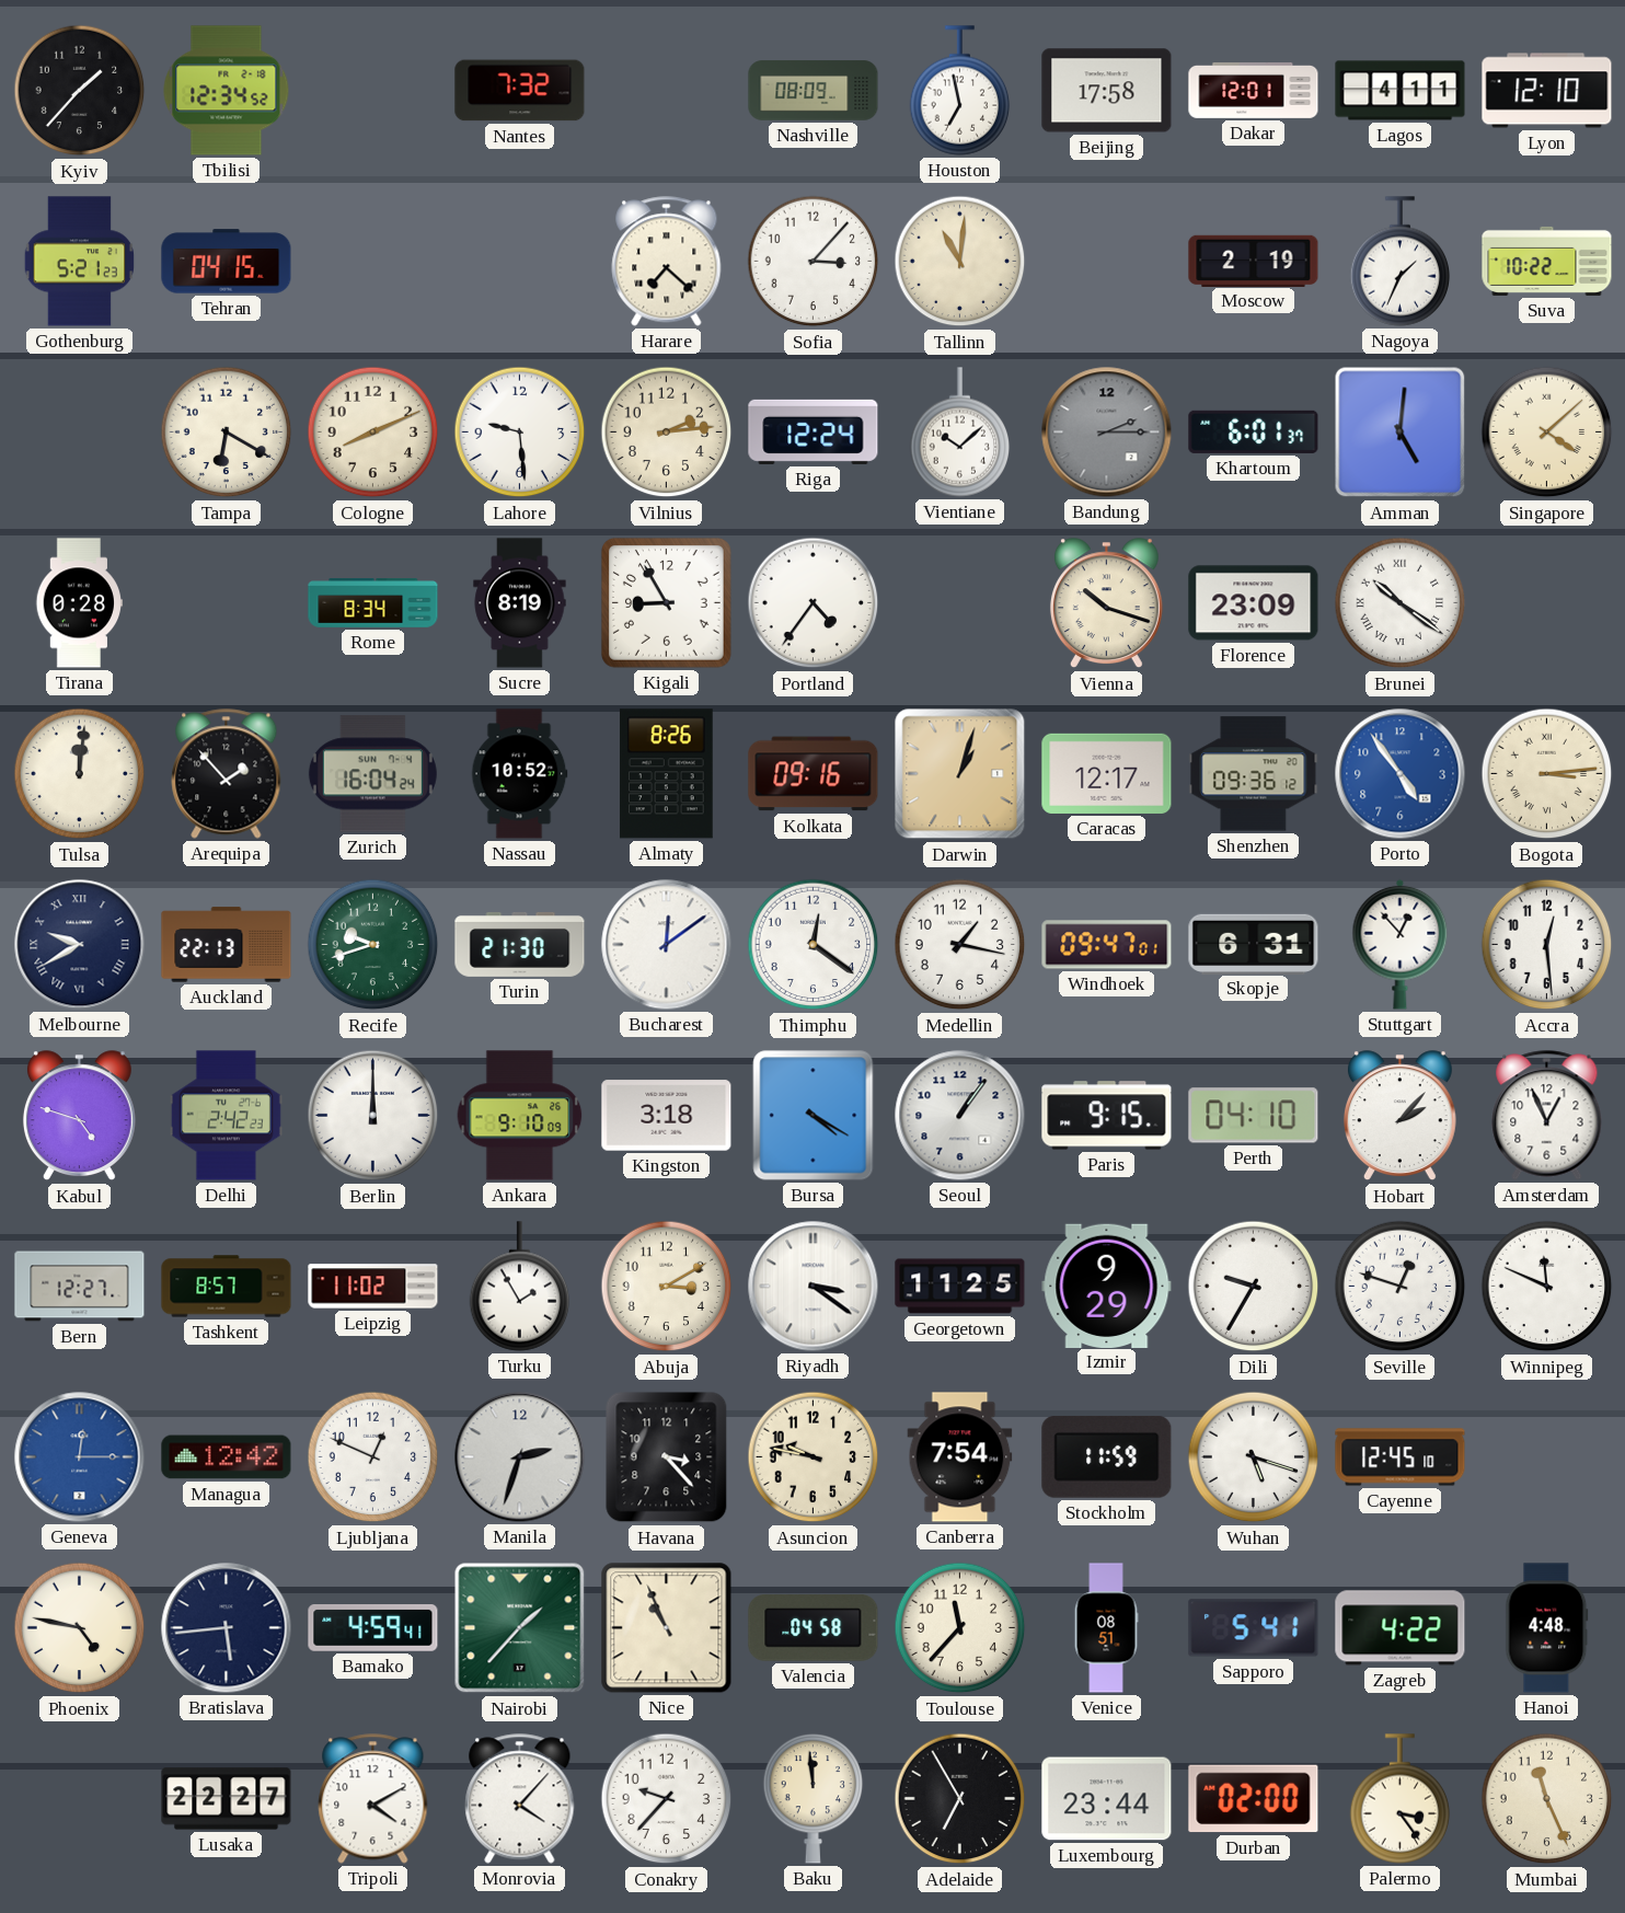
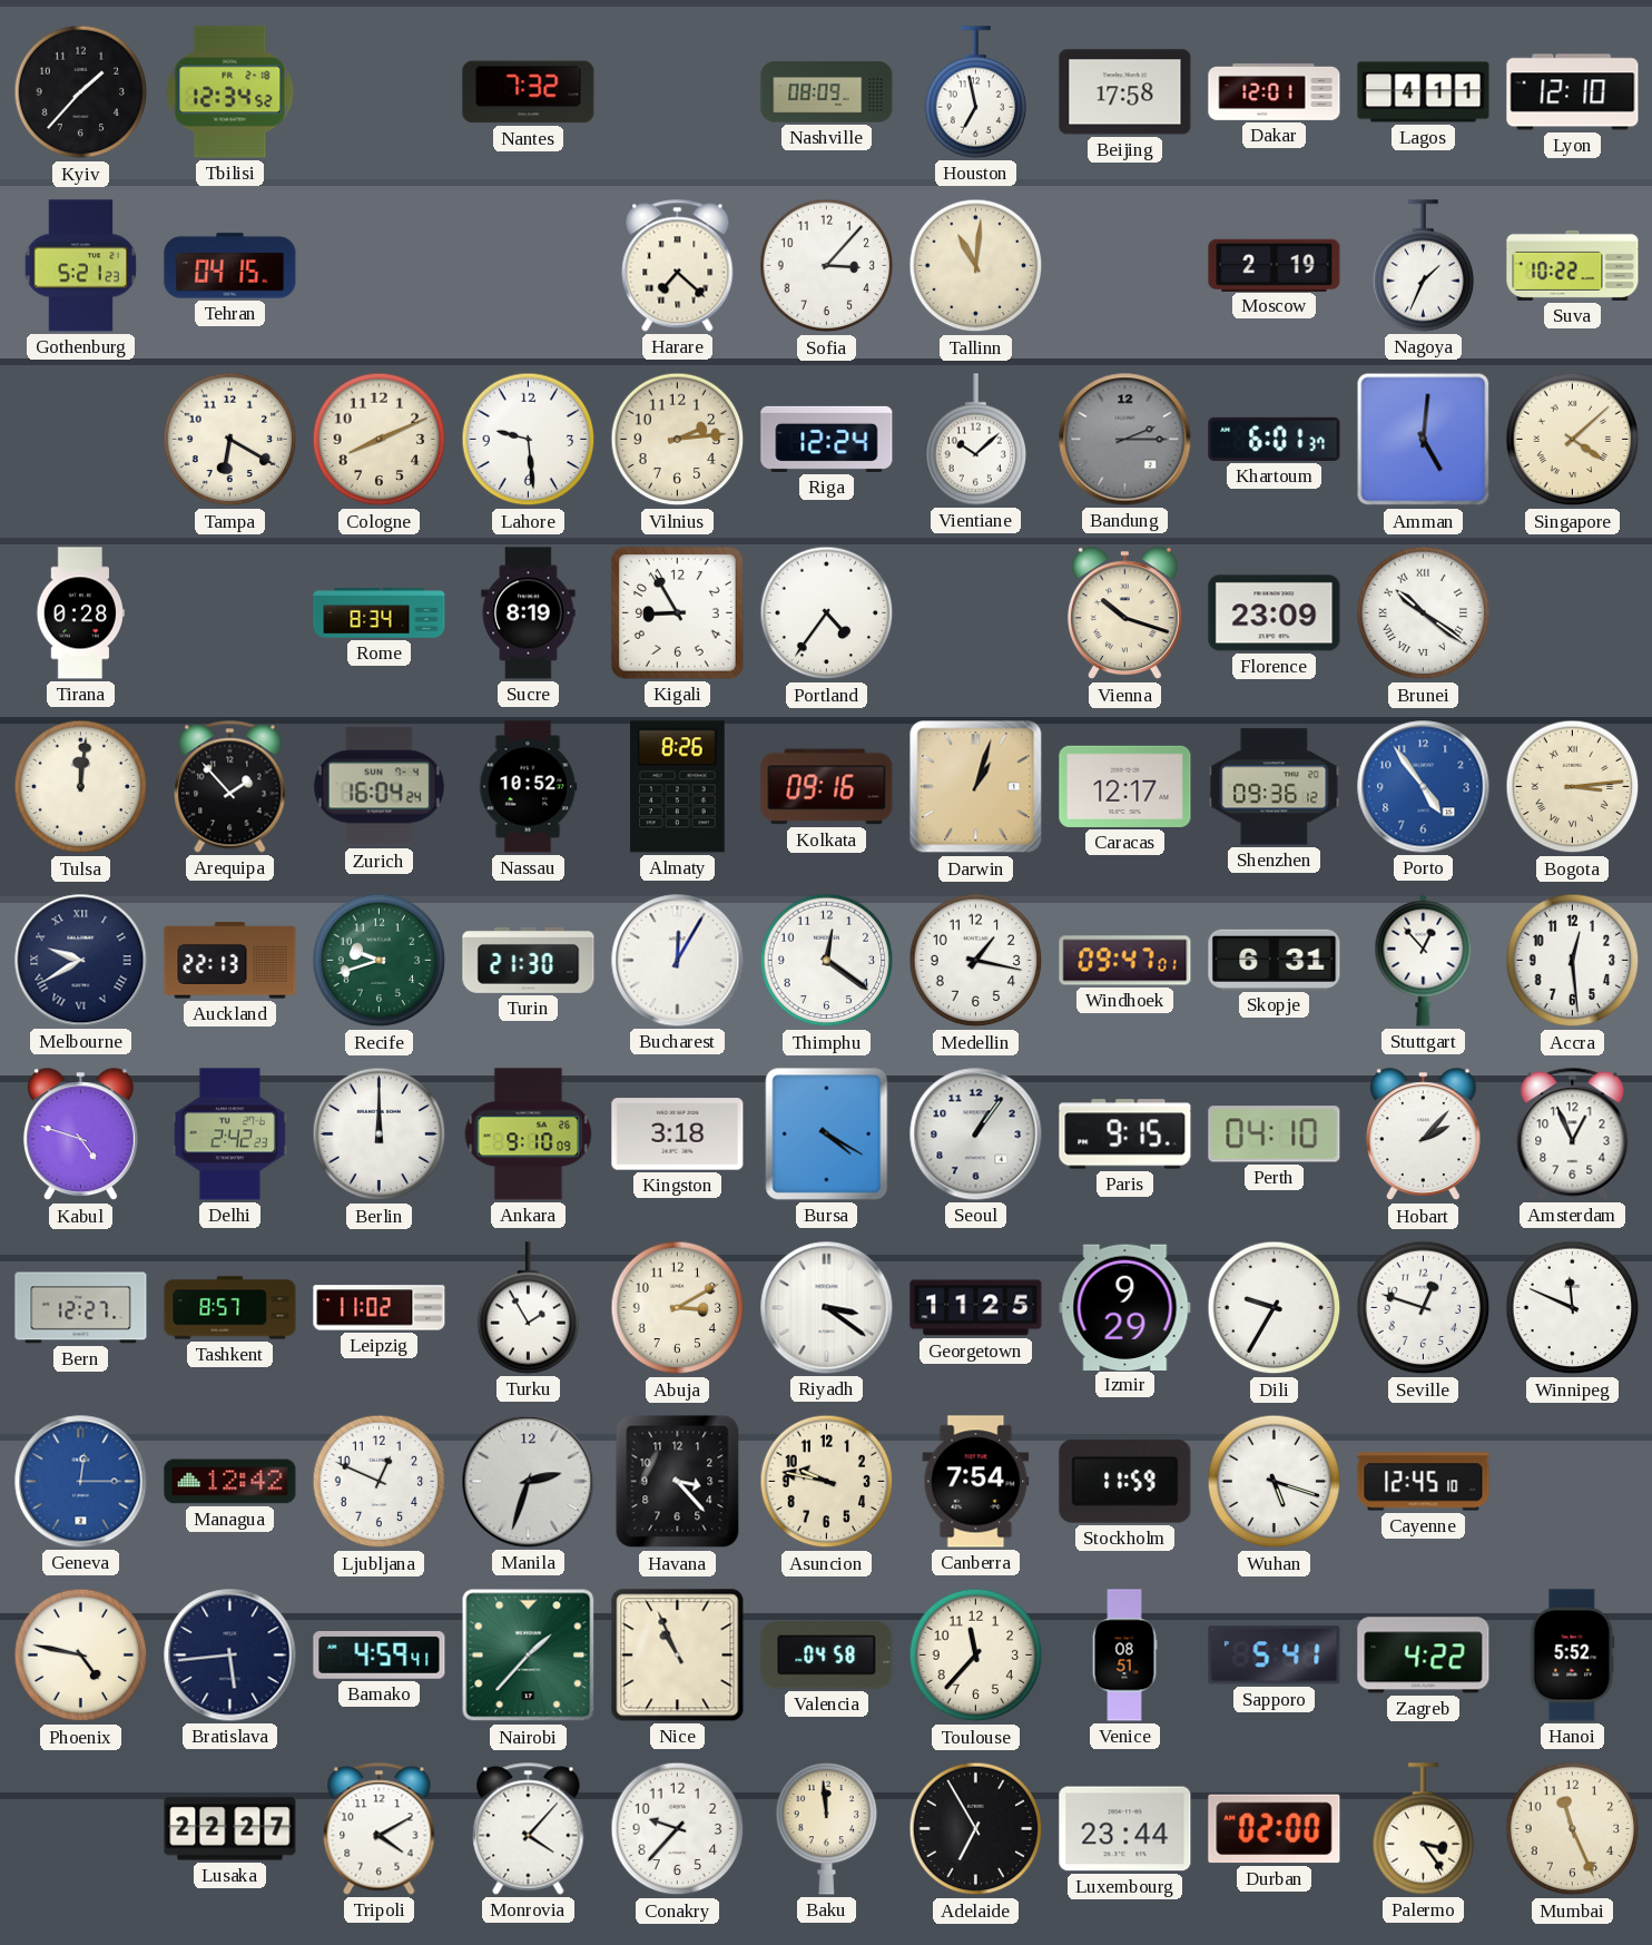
Bucharest: 12:09 -> 12:05 (678, 961)
Hanoi: 4:48 -> 5:52 (1573, 1656)
